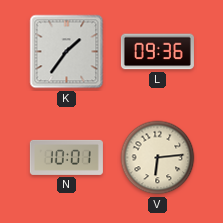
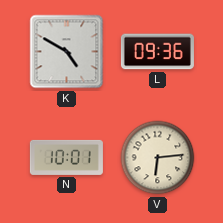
K: 1:36 -> 4:50 (67, 52)
